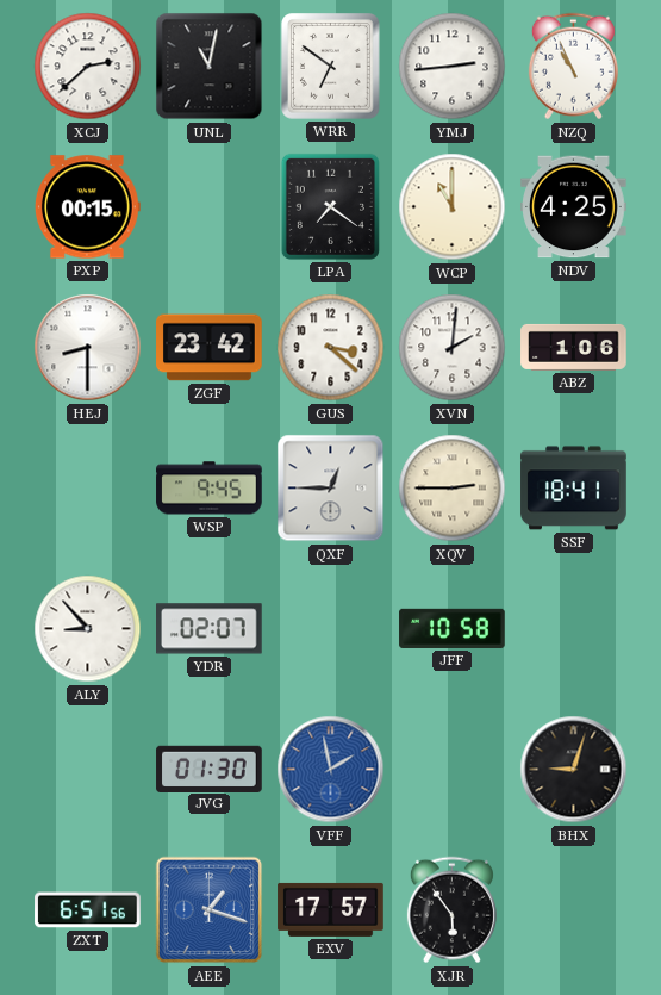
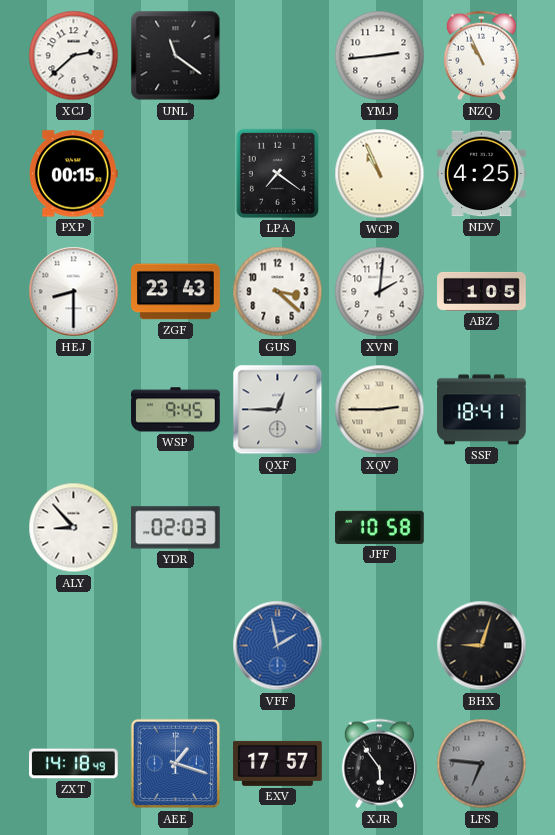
UNL: 11:02 -> 11:21 (176, 56)
WRR: 6:51 -> none (331, 67)
WCP: 11:00 -> 10:56 (380, 174)
ZGF: 23:42 -> 23:43 (176, 292)
ABZ: 1:06 -> 1:05 (482, 291)
YDR: 02:07 -> 02:03 (176, 528)
JVG: 01:30 -> none (210, 769)
ZXT: 6:51 -> 14:18 (74, 764)
LFS: none -> 6:46 (482, 764)
